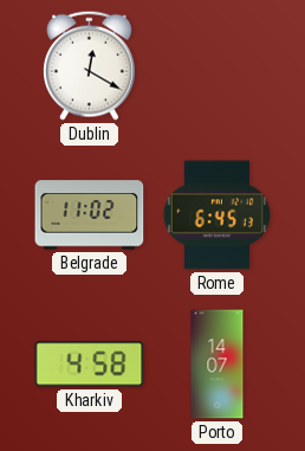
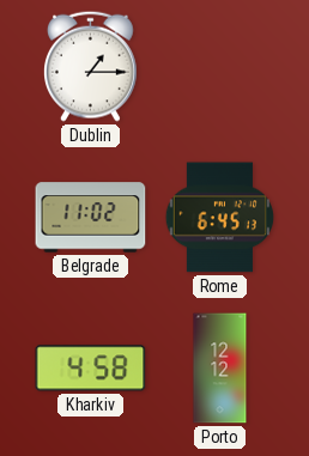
Dublin: 12:20 -> 1:15 (91, 66)
Porto: 14:07 -> 12:12 (220, 369)
